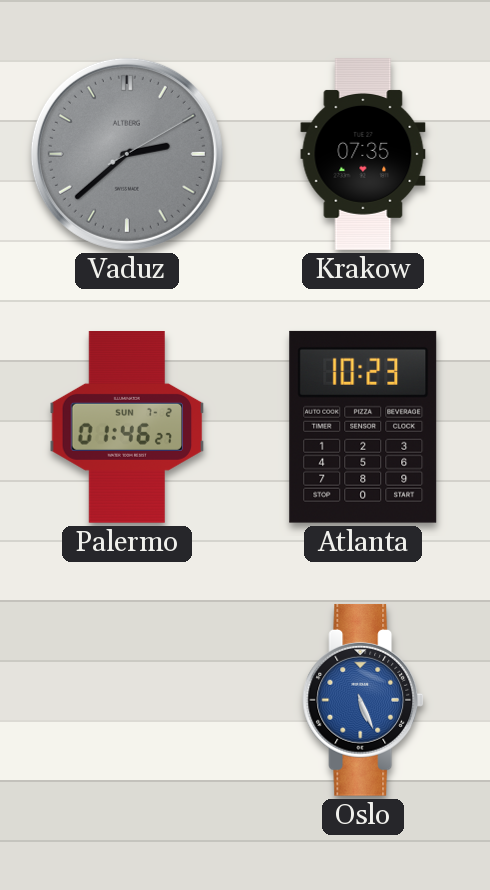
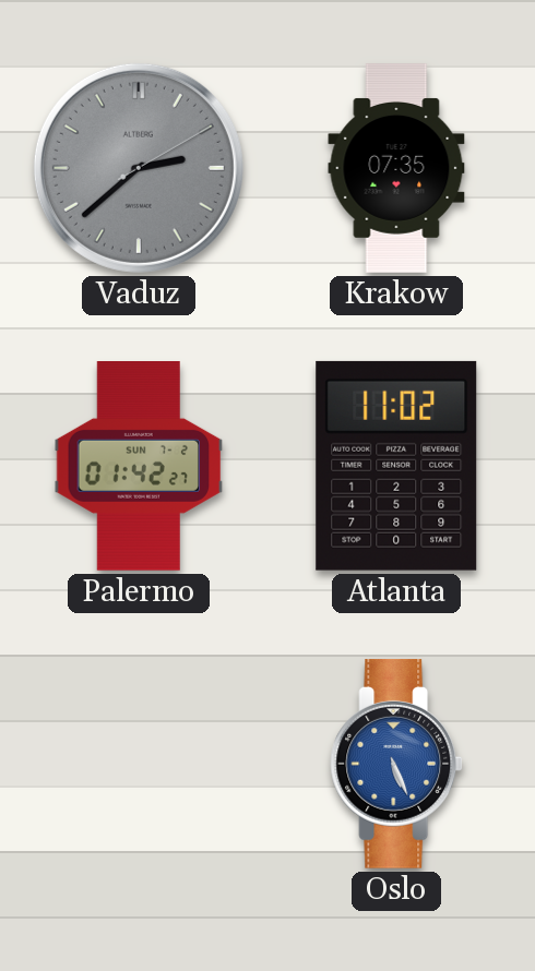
Palermo: 01:46 -> 01:42 (139, 467)
Atlanta: 10:23 -> 11:02 (396, 466)
